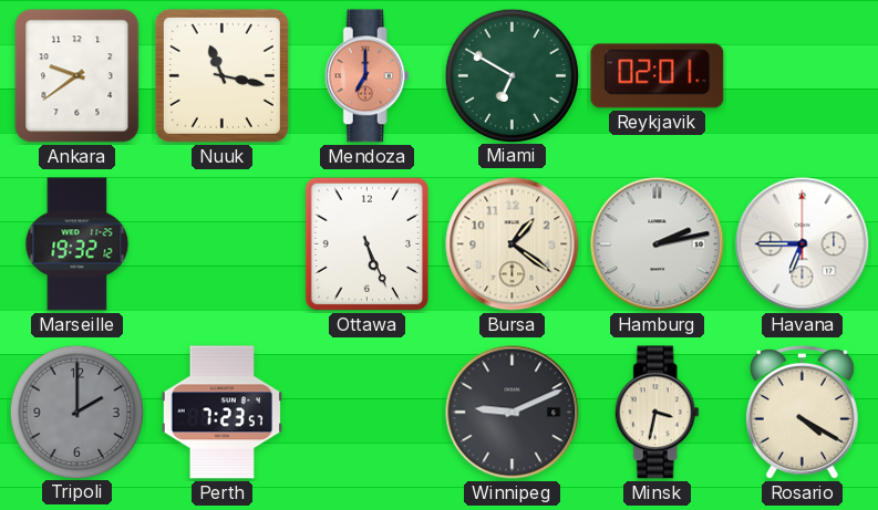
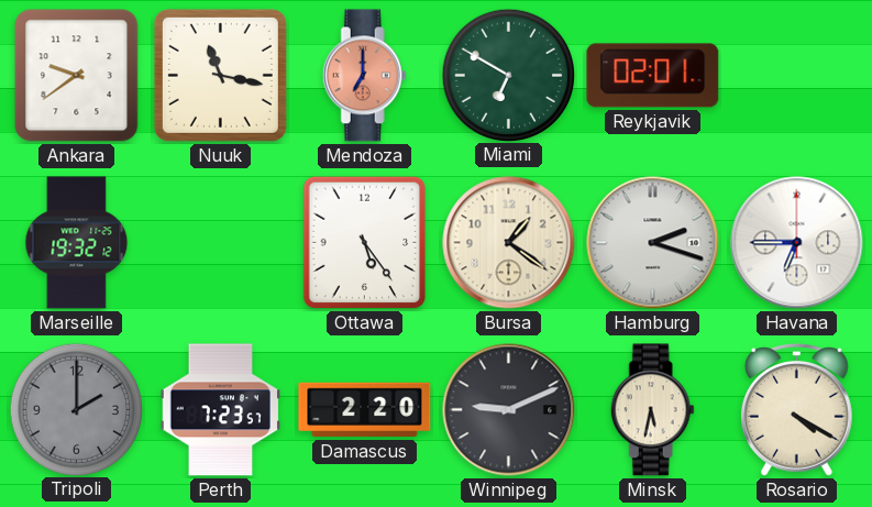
Ottawa: 5:26 -> 5:24 (365, 243)
Hamburg: 2:13 -> 2:18 (653, 243)
Damascus: none -> 2:20 (365, 410)
Minsk: 3:32 -> 5:32 (652, 410)
